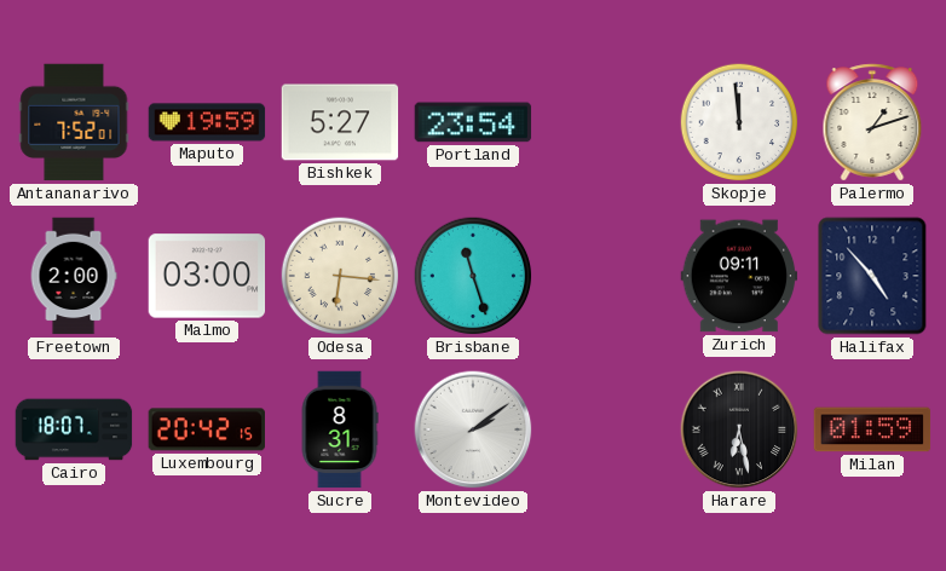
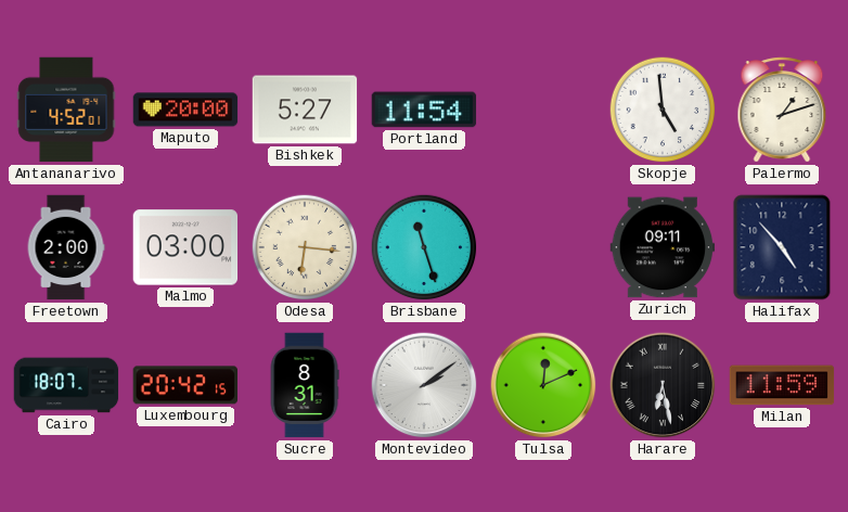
Antananarivo: 7:52 -> 4:52 (66, 110)
Maputo: 19:59 -> 20:00 (185, 110)
Portland: 23:54 -> 11:54 (424, 110)
Skopje: 11:59 -> 4:59 (663, 110)
Tulsa: none -> 12:11 (543, 385)
Milan: 01:59 -> 11:59 (782, 385)
